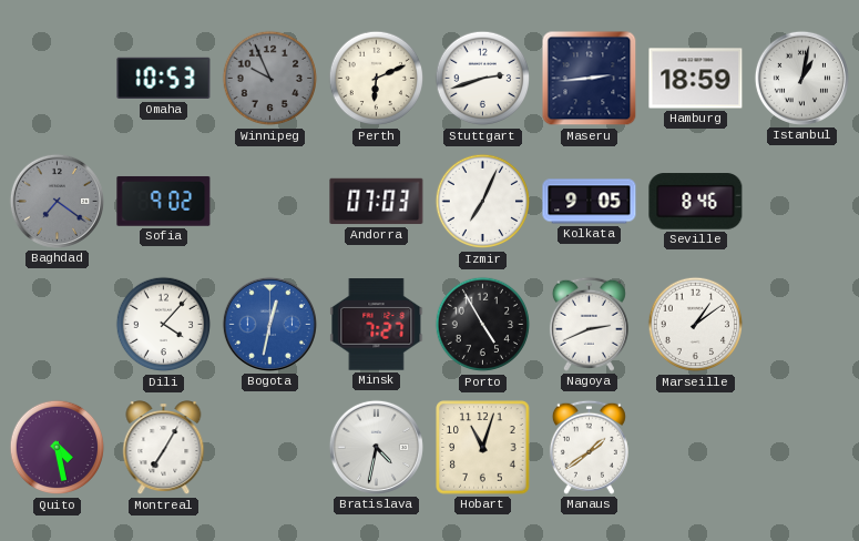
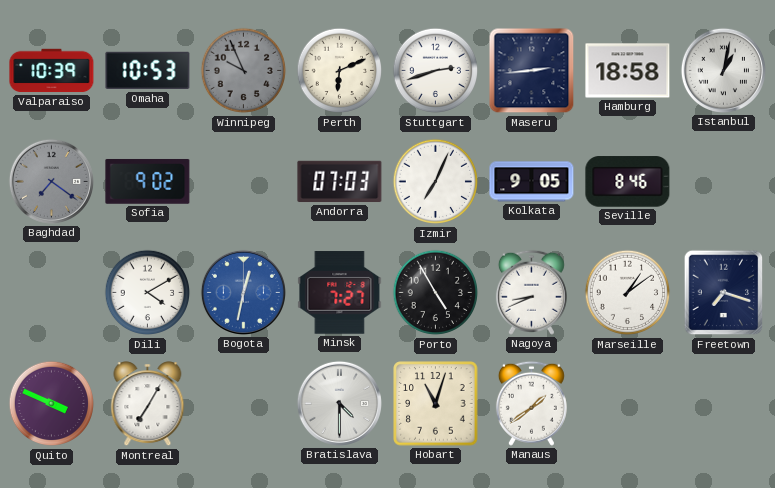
Valparaiso: none -> 10:39 (52, 71)
Hamburg: 18:59 -> 18:58 (628, 71)
Dili: 4:07 -> 4:10 (148, 293)
Nagoya: 2:41 -> 8:41 (531, 292)
Freetown: none -> 7:18 (724, 293)
Quito: 4:28 -> 3:49 (52, 404)
Bratislava: 4:32 -> 4:30 (339, 403)
